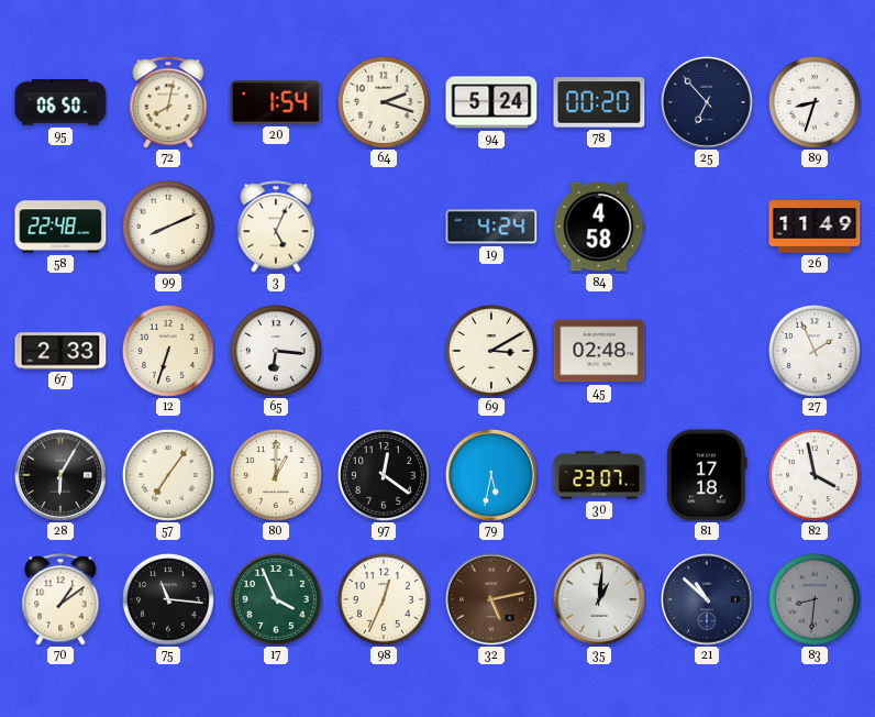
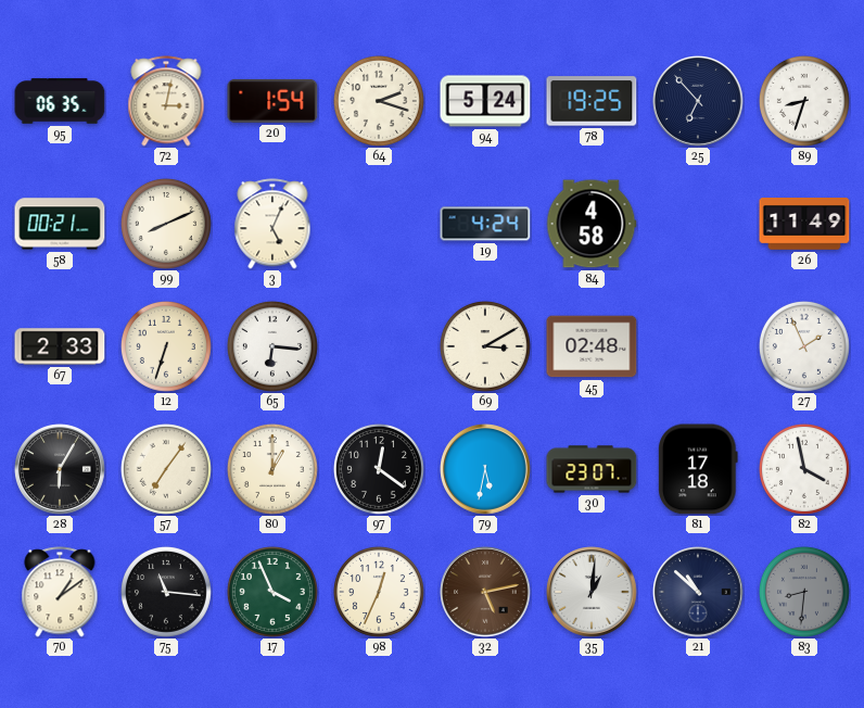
95: 06:50 -> 06:35 (60, 101)
72: 8:02 -> 3:02 (166, 101)
78: 00:20 -> 19:25 (592, 101)
58: 22:48 -> 00:21 (60, 224)
